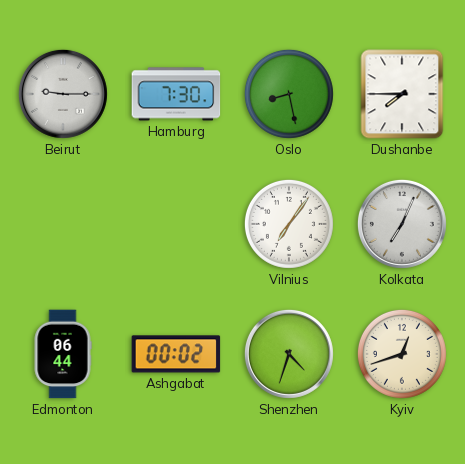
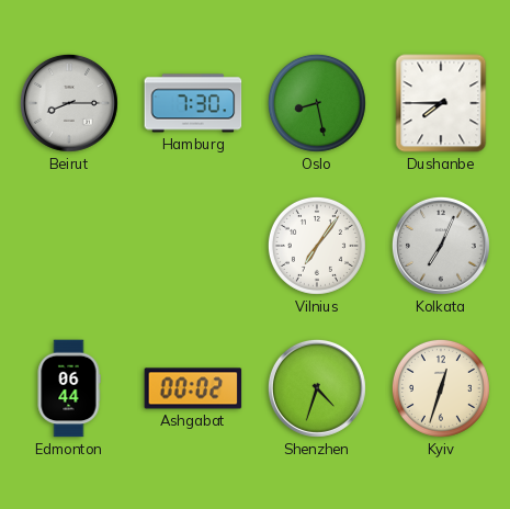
Beirut: 9:15 -> 8:15 (69, 103)
Kyiv: 12:42 -> 12:33 (441, 388)
